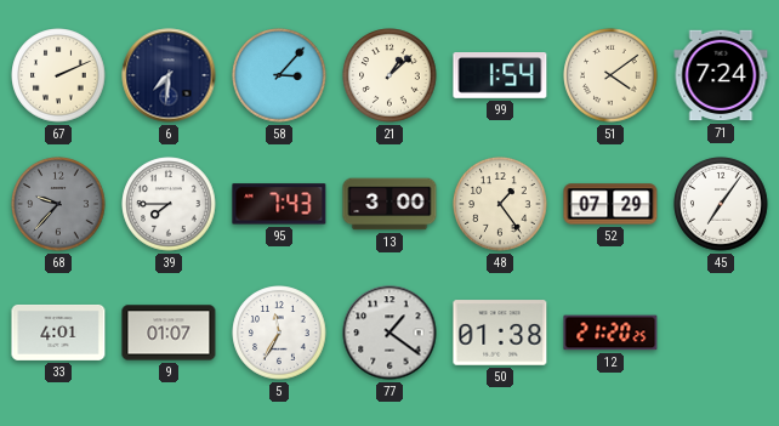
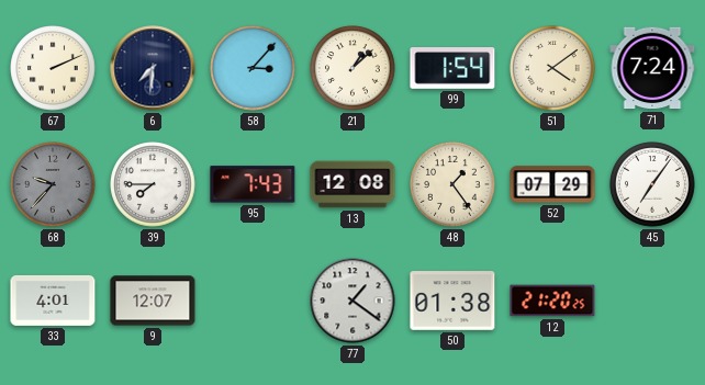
13: 3:00 -> 12:08 (352, 184)
9: 01:07 -> 12:07 (153, 301)
5: 11:35 -> none (279, 333)
